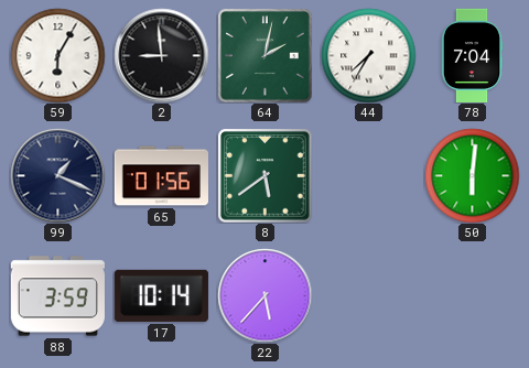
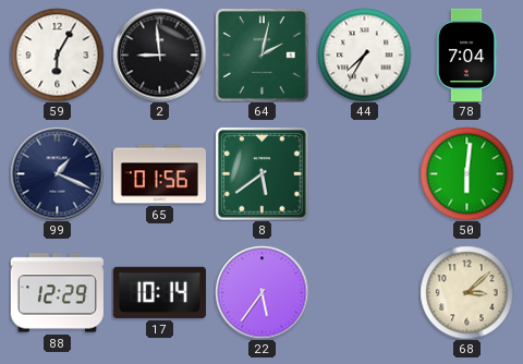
88: 3:59 -> 12:29 (57, 293)
22: 5:37 -> 5:36 (261, 292)
68: none -> 3:08 (466, 292)
